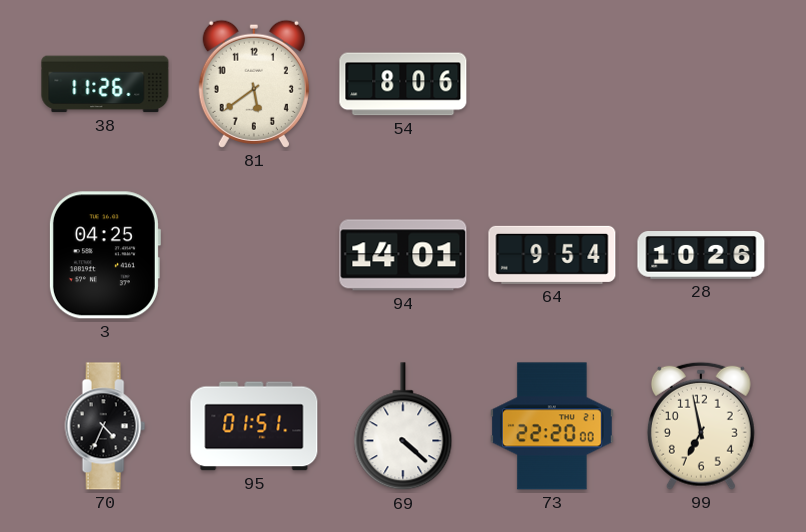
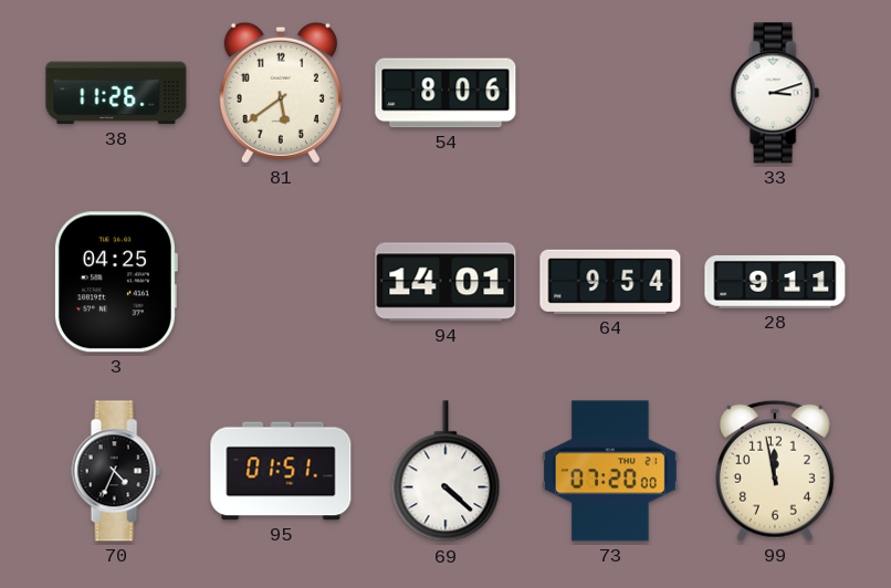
33: none -> 3:12 (775, 93)
28: 10:26 -> 9:11 (775, 282)
73: 22:20 -> 07:20 (610, 471)
99: 6:58 -> 11:58 (775, 471)
